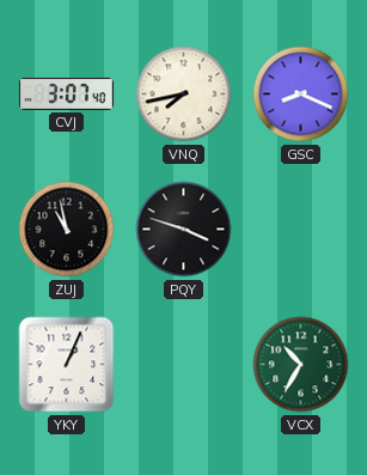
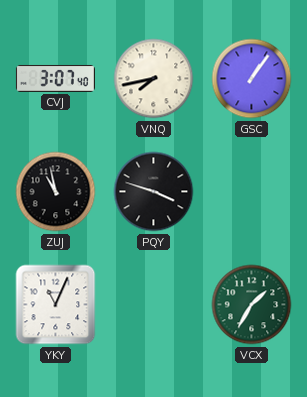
GSC: 8:19 -> 1:06 (252, 79)
YKY: 1:04 -> 11:04 (56, 305)
VCX: 10:35 -> 1:35 (252, 305)
